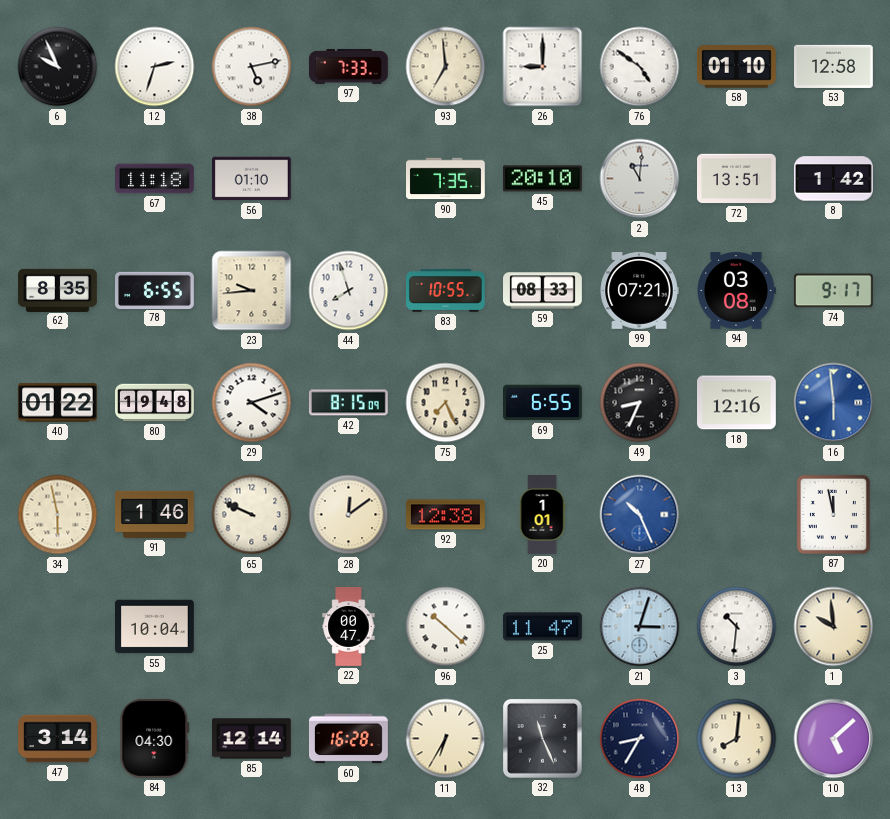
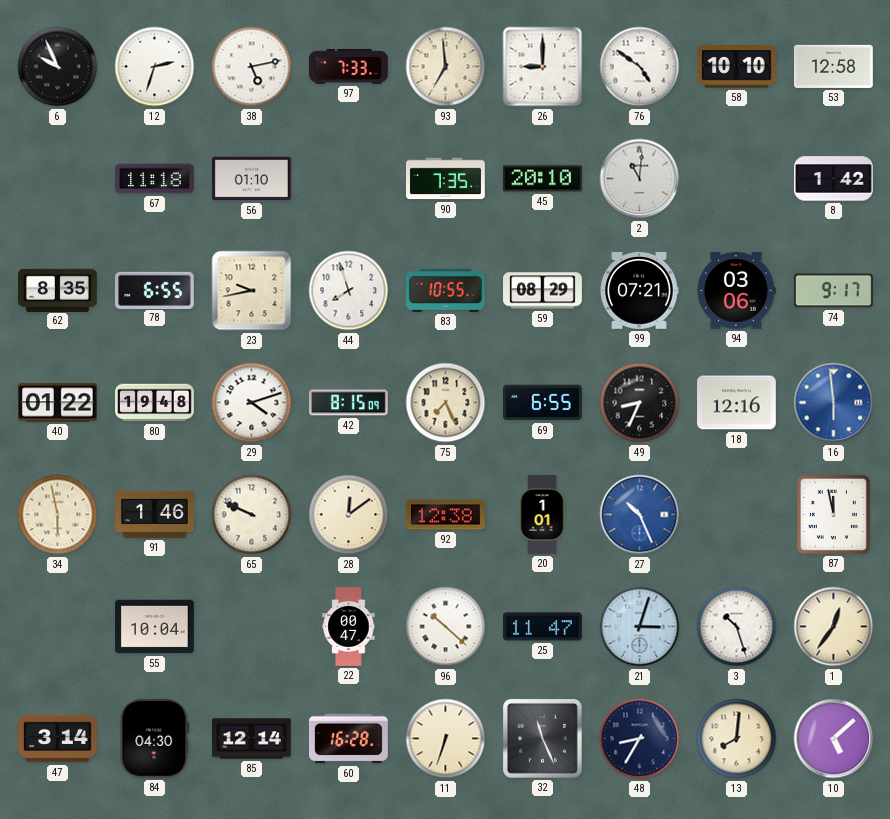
58: 01:10 -> 10:10 (736, 67)
72: 13:51 -> none (737, 179)
23: 9:44 -> 9:43 (252, 291)
59: 08:33 -> 08:29 (543, 291)
94: 03:08 -> 03:06 (736, 291)
3: 10:31 -> 10:27 (737, 627)
1: 9:59 -> 12:36 (834, 627)
11: 6:35 -> 6:33 (446, 739)
